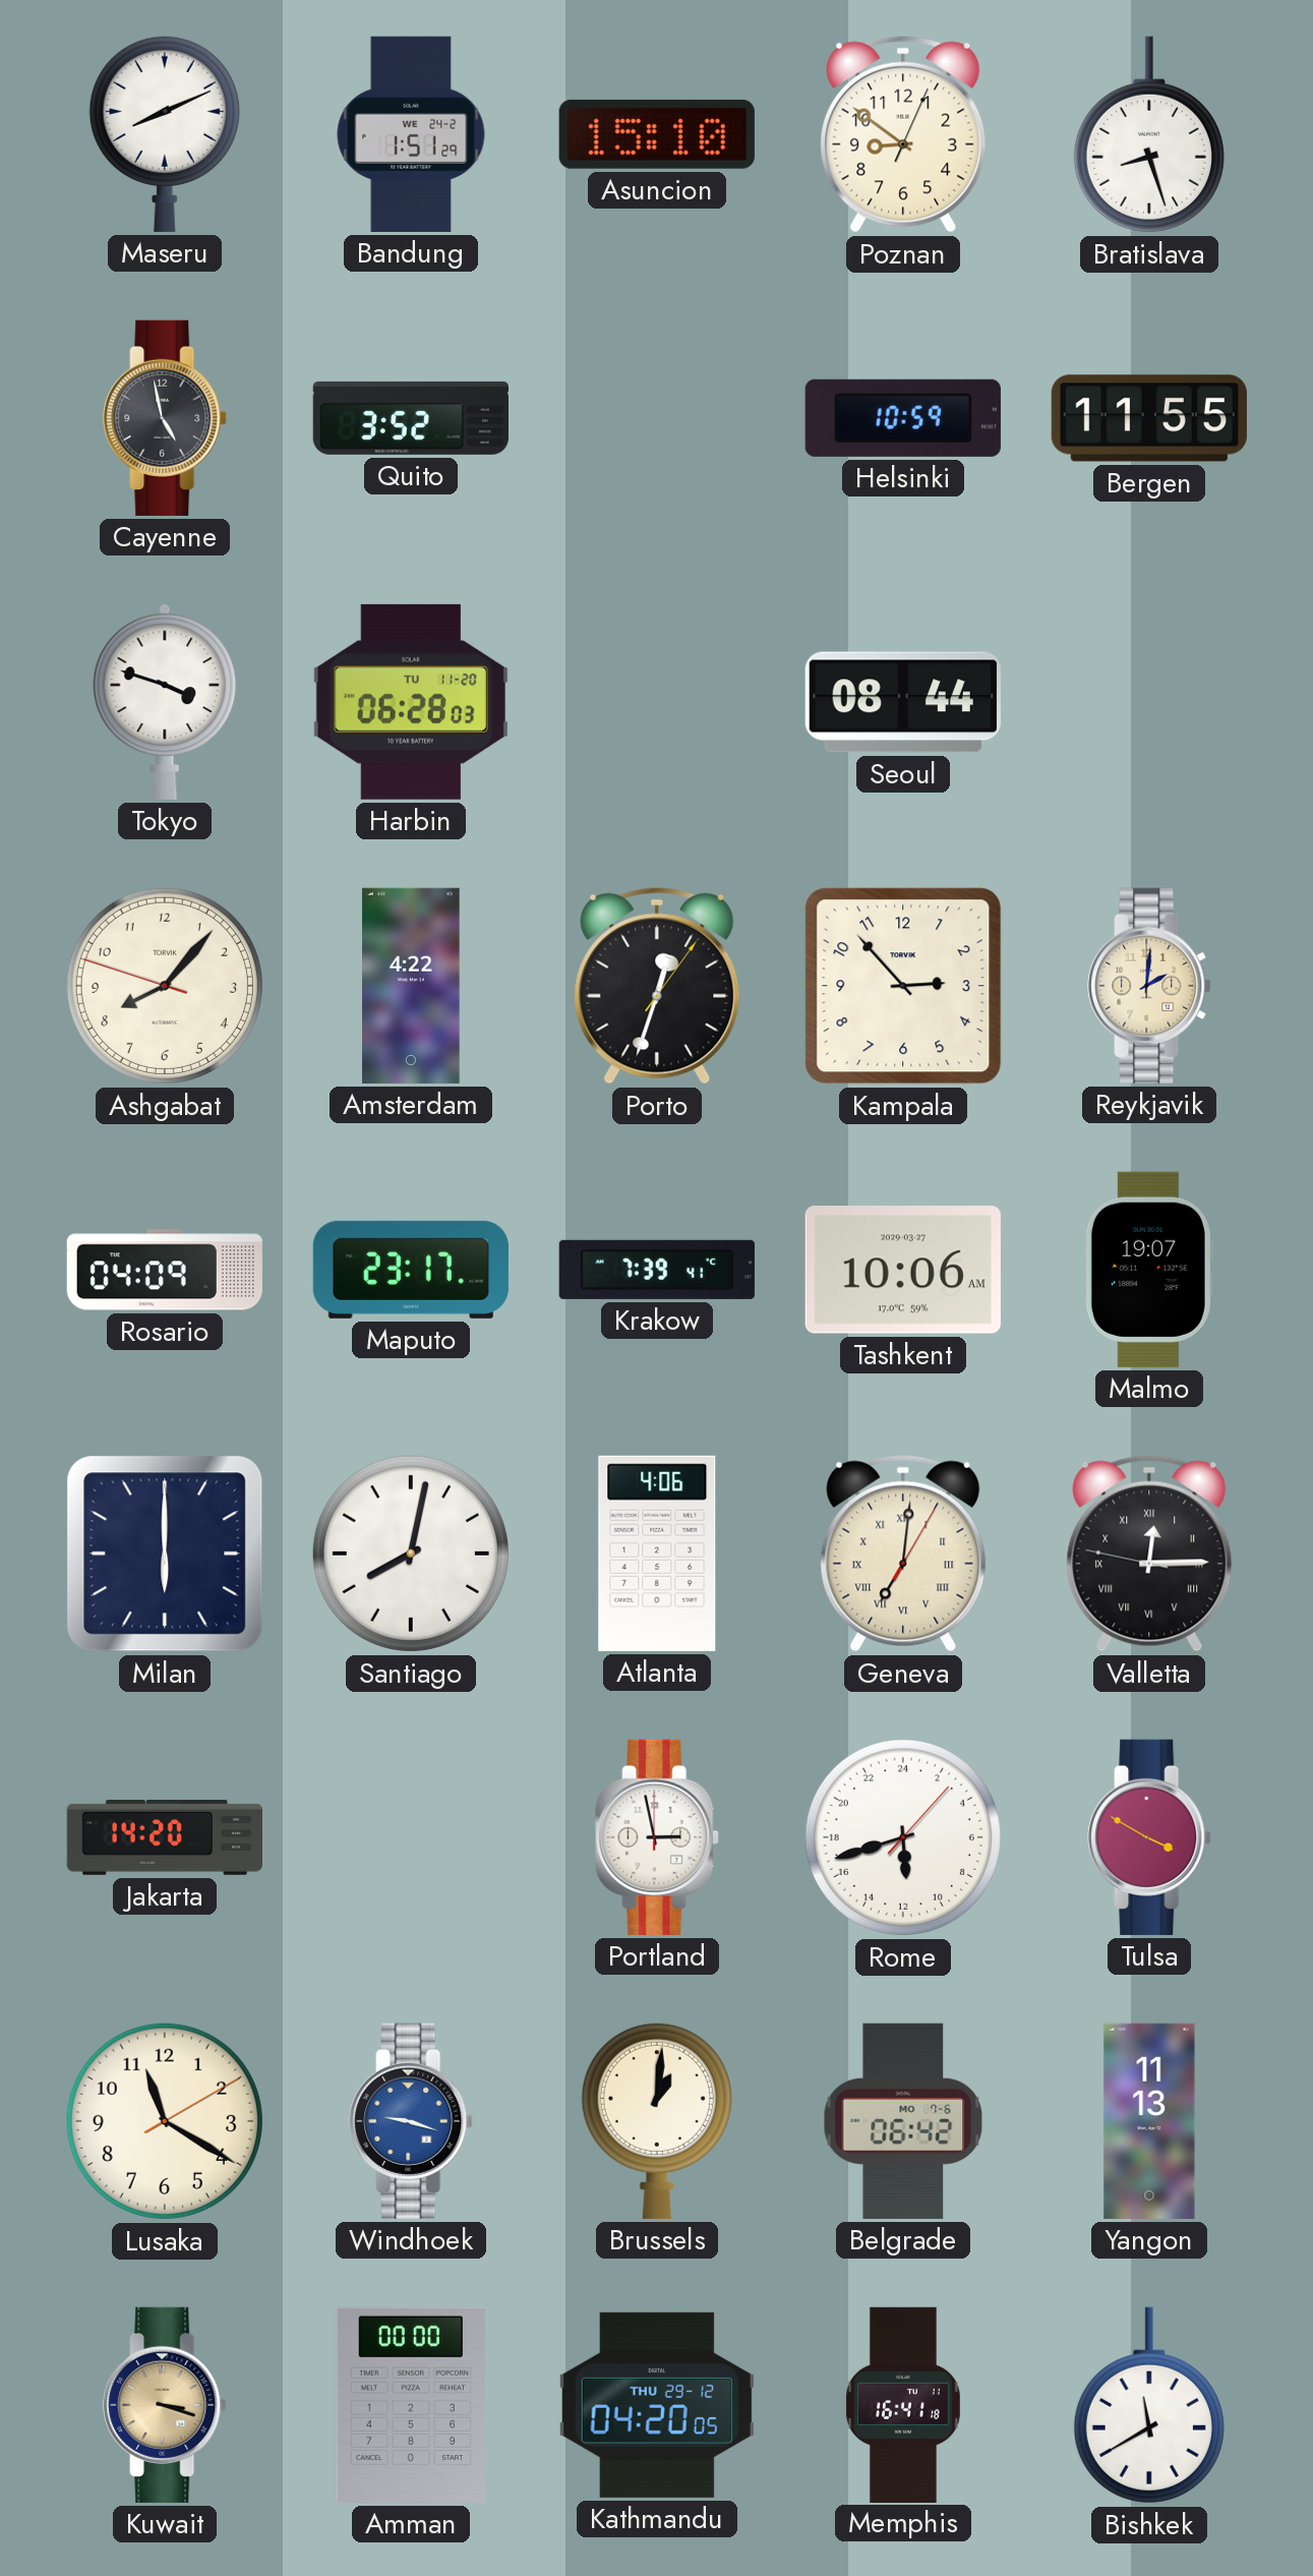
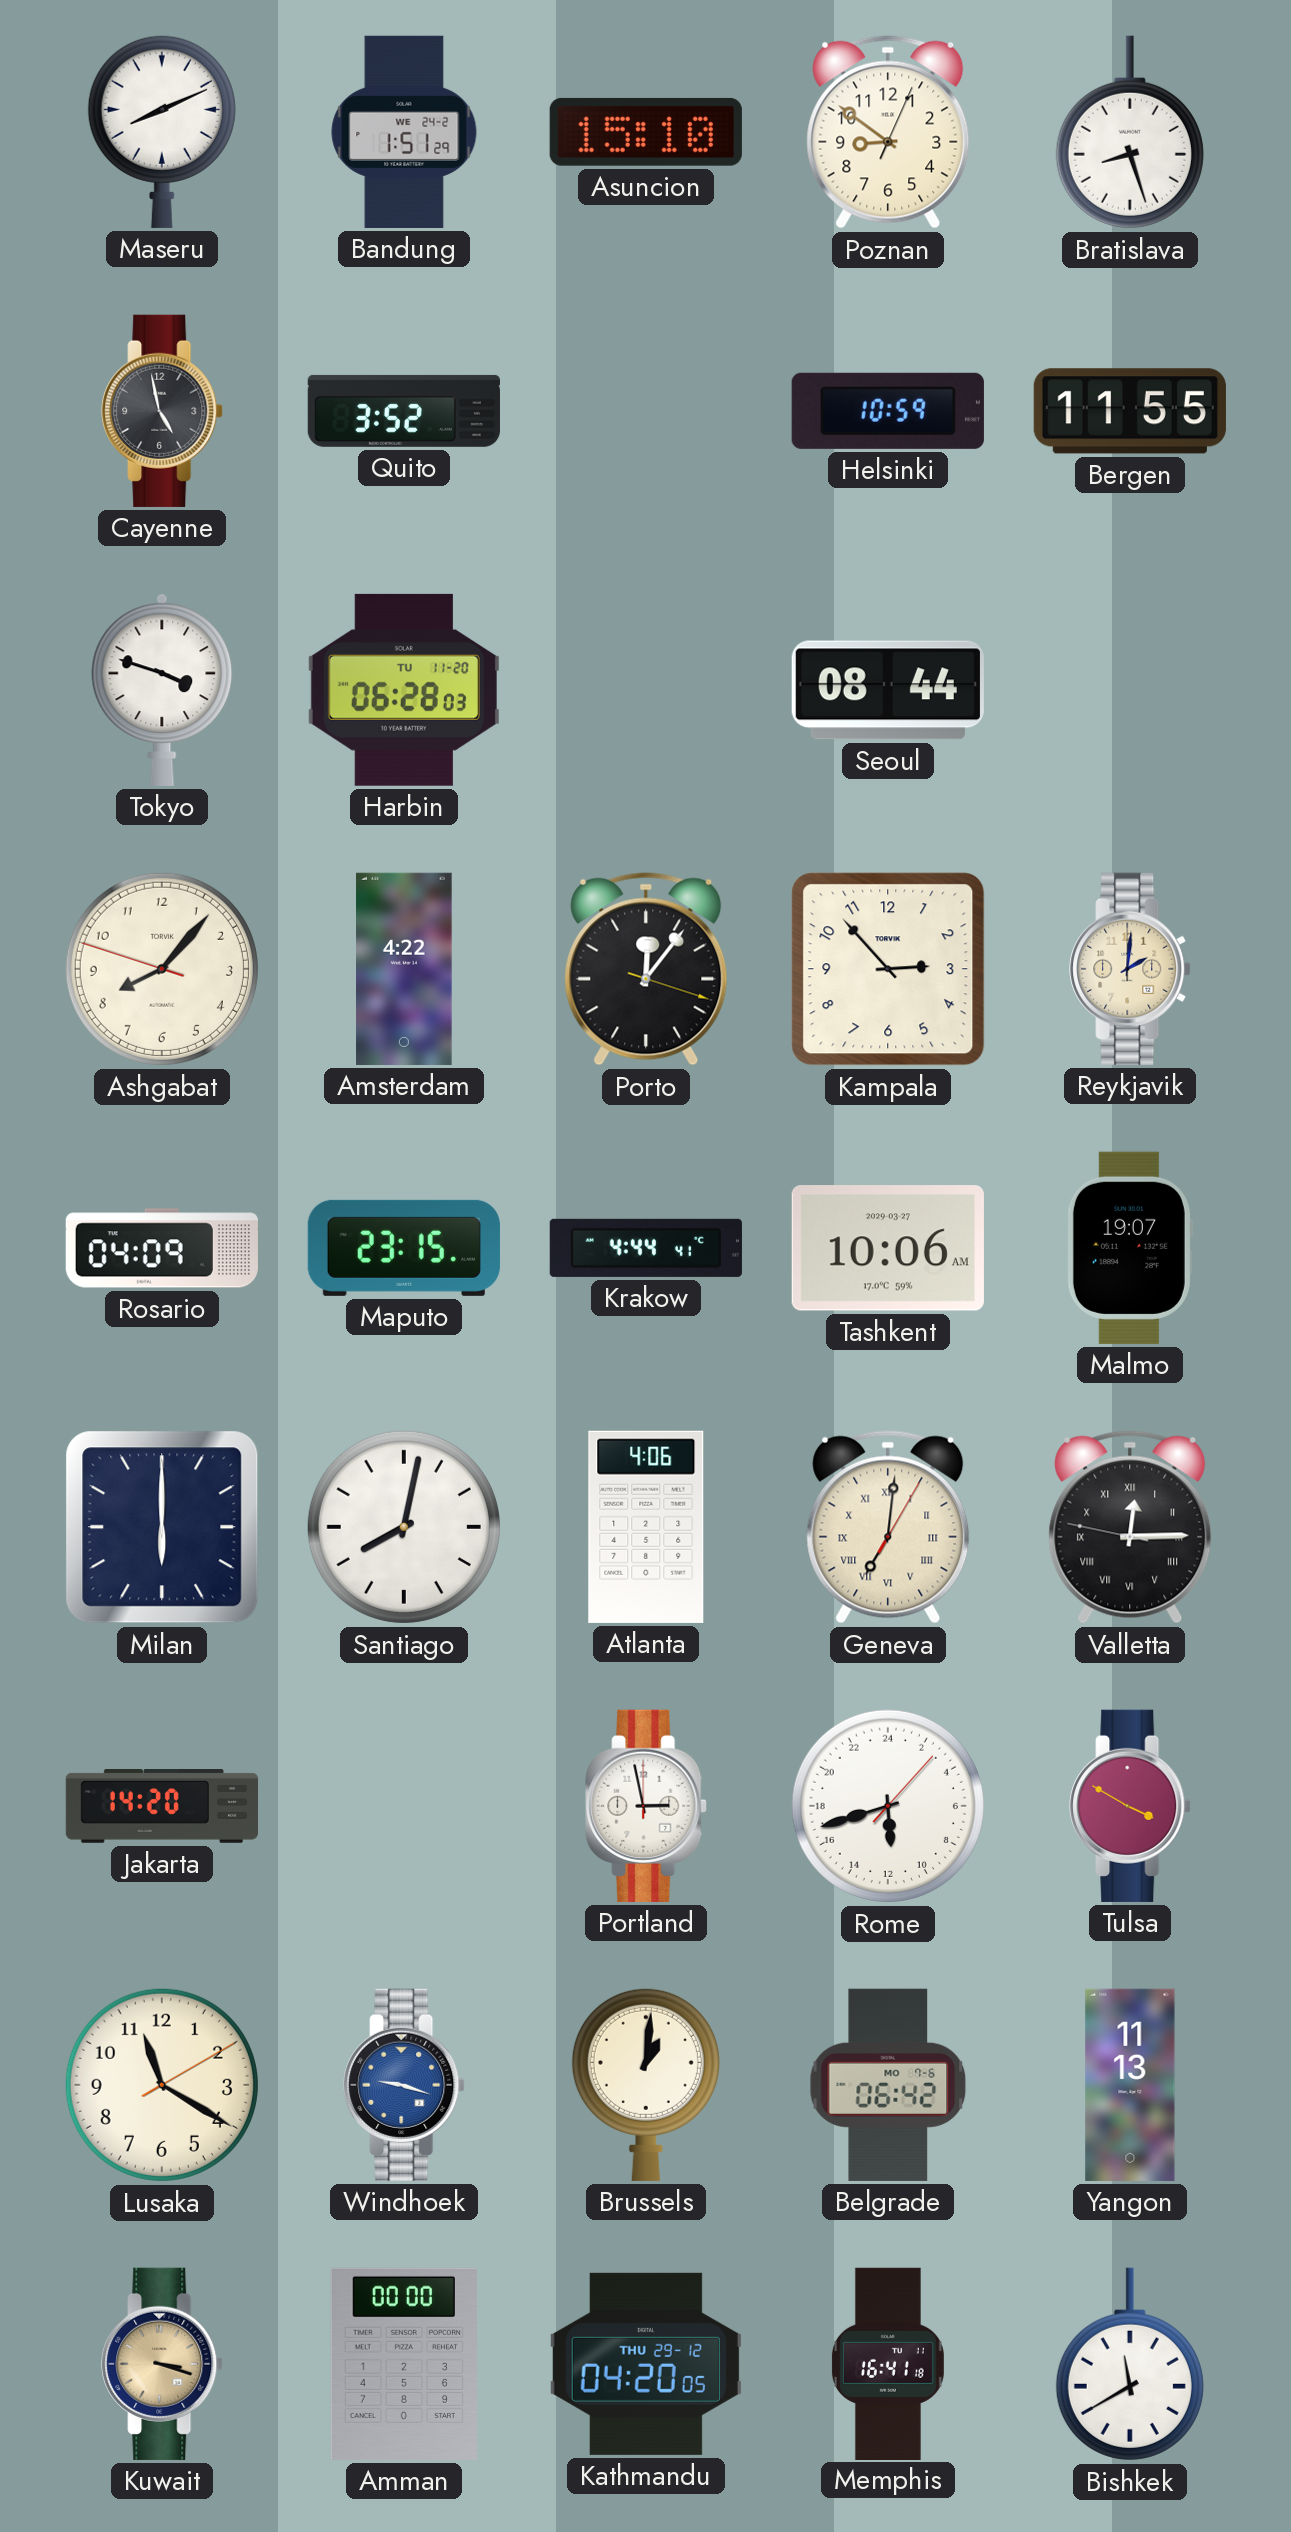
Porto: 12:33 -> 12:06 (646, 969)
Maputo: 23:17 -> 23:15 (404, 1248)
Krakow: 7:39 -> 4:44 (646, 1248)
